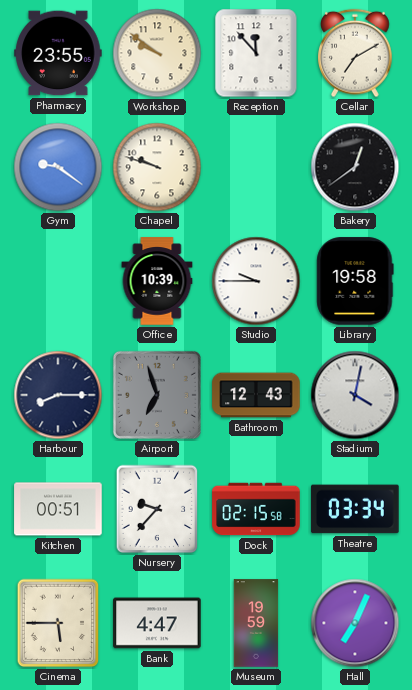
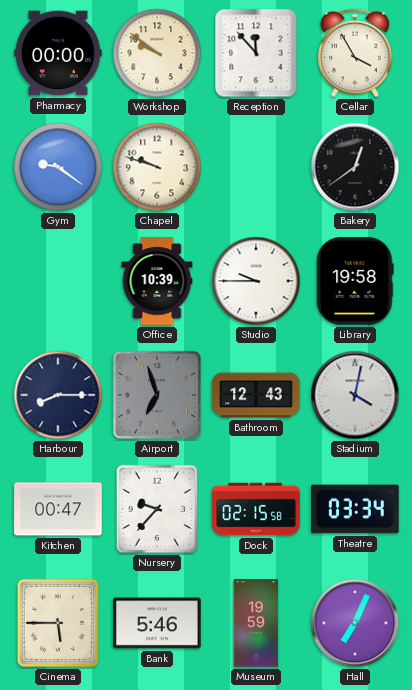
Pharmacy: 23:55 -> 00:00 (58, 53)
Cellar: 7:10 -> 3:55 (356, 53)
Kitchen: 00:51 -> 00:47 (58, 509)
Bank: 4:47 -> 5:46 (157, 623)
